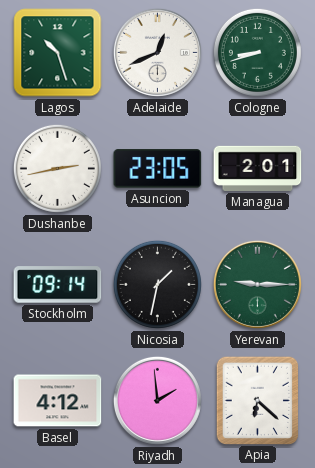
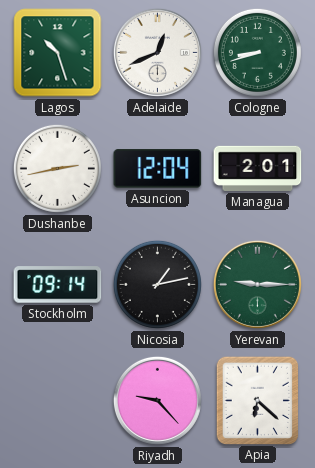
Asuncion: 23:05 -> 12:04 (158, 169)
Nicosia: 1:32 -> 1:13 (157, 284)
Basel: 4:12 -> none (58, 401)
Riyadh: 1:59 -> 9:23 (157, 400)
